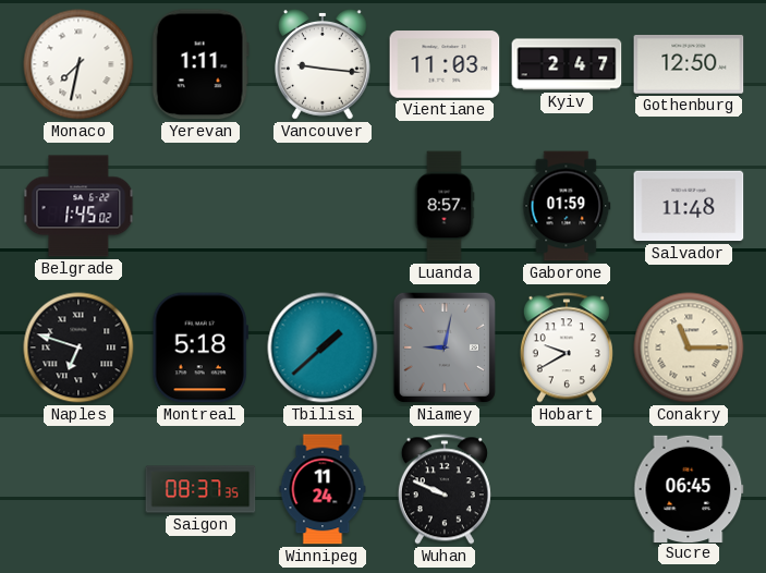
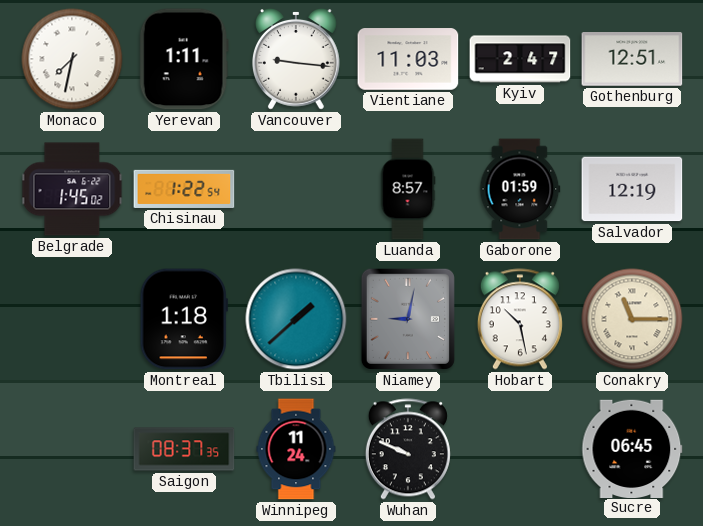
Gothenburg: 12:50 -> 12:51 (632, 60)
Chisinau: none -> 1:22 (184, 189)
Salvador: 11:48 -> 12:19 (632, 189)
Naples: 6:48 -> none (78, 348)
Montreal: 5:18 -> 1:18 (184, 319)
Hobart: 9:40 -> 10:28 (520, 319)
